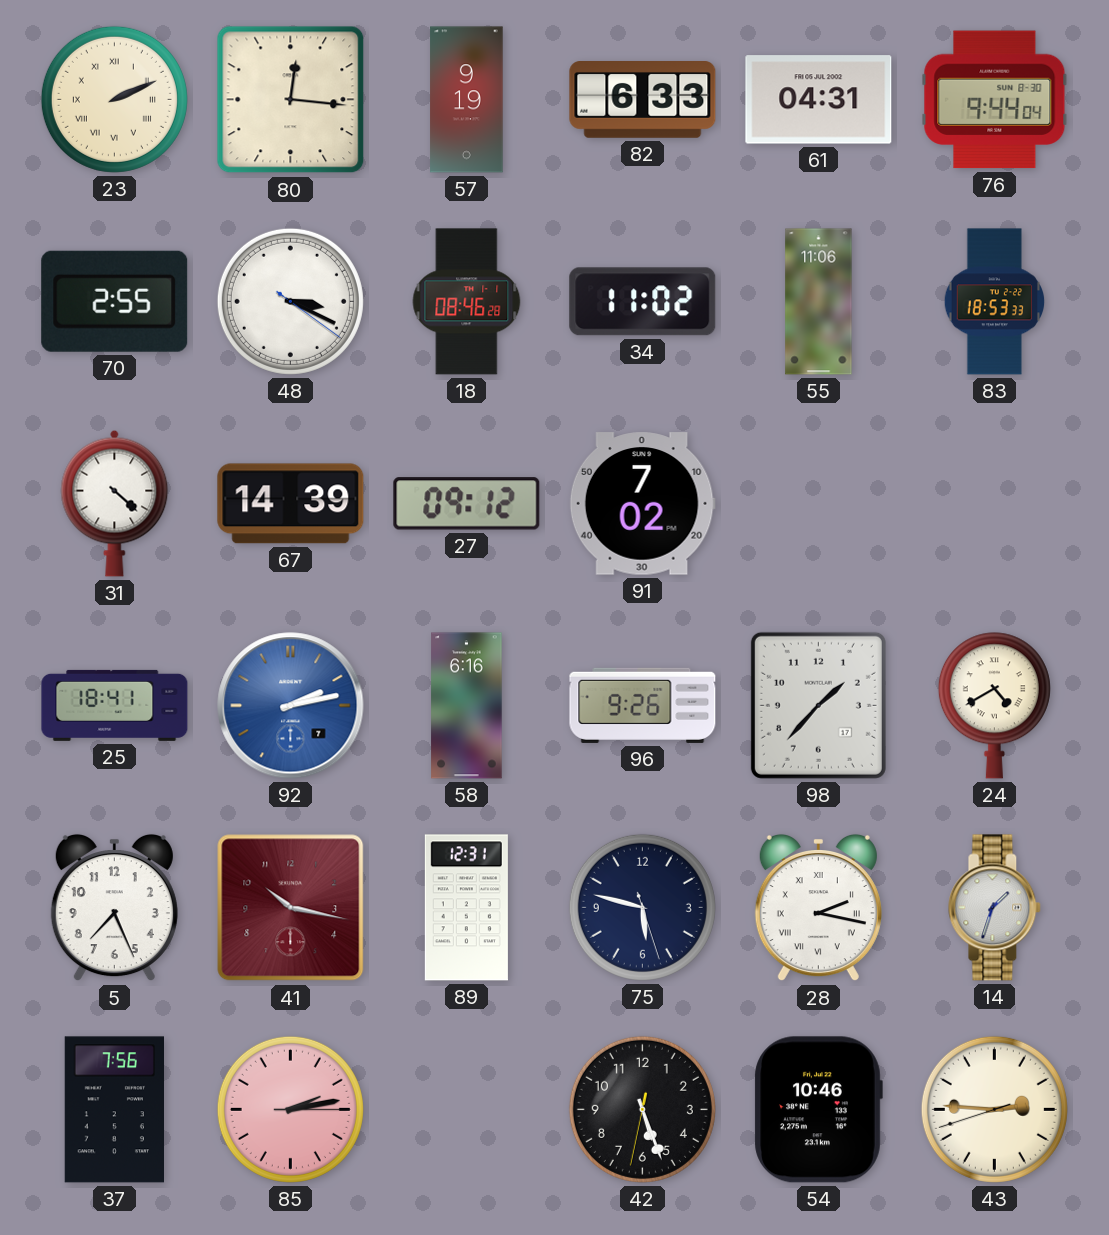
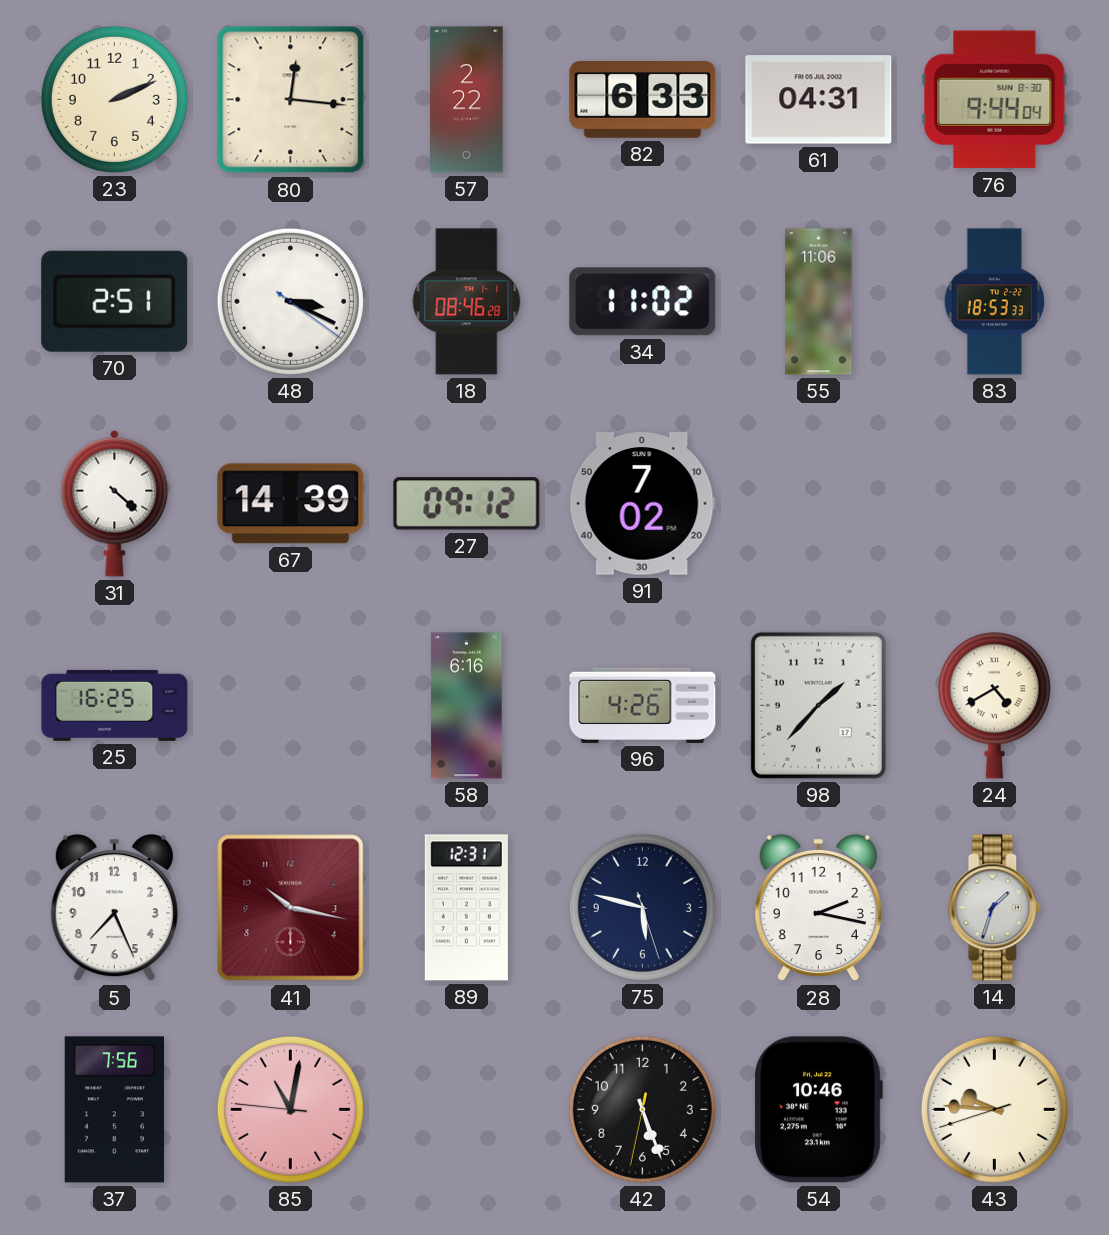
23 numerals: Roman -> Arabic (114, 99)
57: 9:19 -> 2:22 (467, 100)
70: 2:55 -> 2:51 (115, 301)
25: 18:41 -> 16:25 (115, 705)
92: 2:13 -> none (291, 706)
96: 9:26 -> 4:26 (643, 705)
28 numerals: Roman -> Arabic (818, 908)
85: 2:13 -> 11:01 (290, 1109)
43: 2:45 -> 9:45 (994, 1109)
